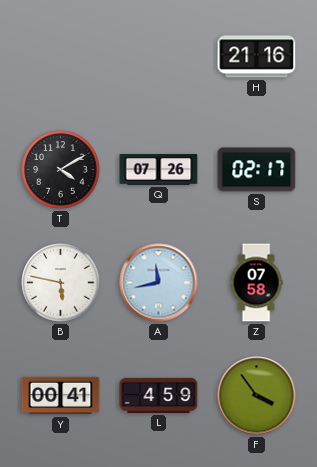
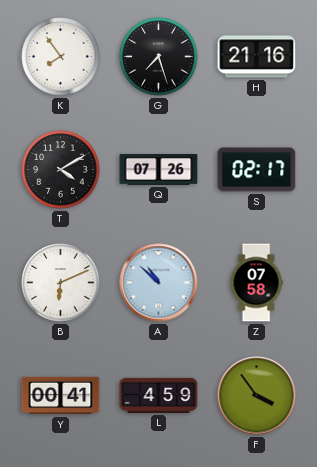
K: none -> 7:54 (61, 57)
G: none -> 7:27 (159, 57)
B: 5:47 -> 6:11 (61, 283)
A: 11:43 -> 10:52 (159, 283)
